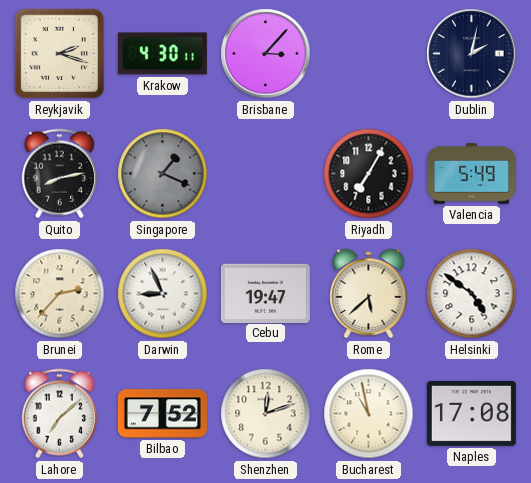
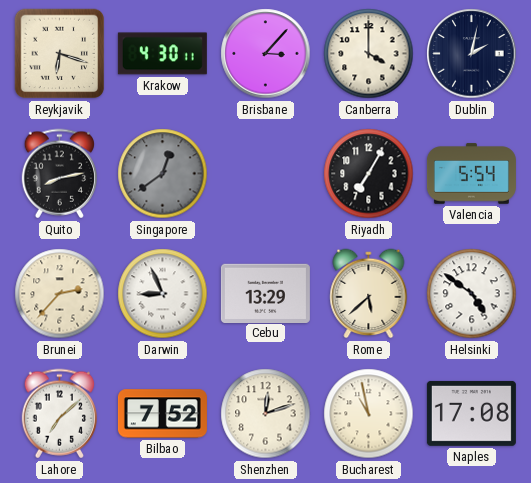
Reykjavik: 2:18 -> 6:18 (60, 54)
Canberra: none -> 4:00 (369, 54)
Singapore: 1:19 -> 12:39 (163, 174)
Valencia: 5:49 -> 5:54 (471, 174)
Cebu: 19:47 -> 13:29 (265, 293)
